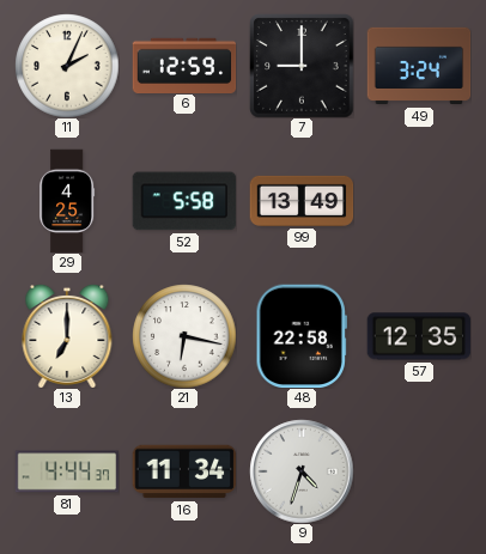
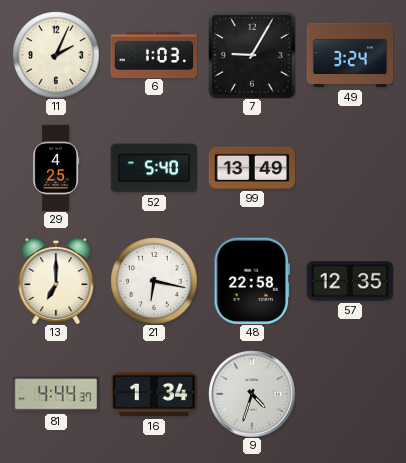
6: 12:59 -> 1:03 (154, 54)
7: 9:00 -> 9:05 (252, 55)
52: 5:58 -> 5:40 (154, 168)
16: 11:34 -> 1:34 (154, 394)
